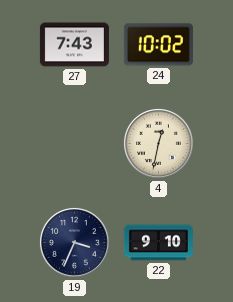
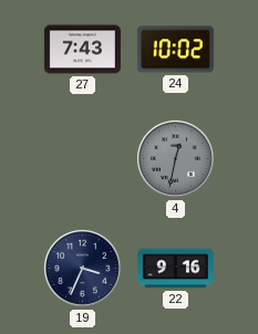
4 dial: cream -> grey (175, 158)
22: 9:10 -> 9:16 (175, 269)
